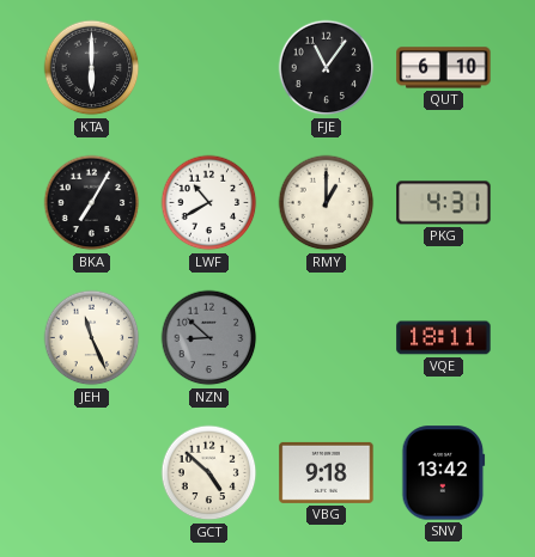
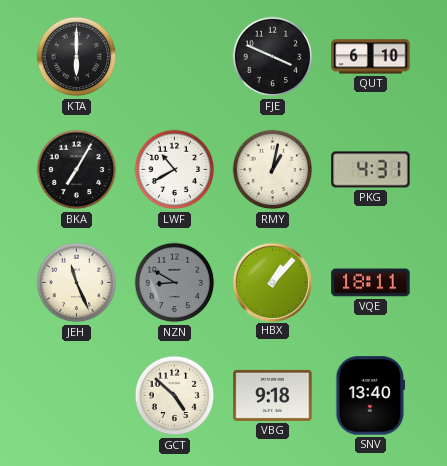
FJE: 11:06 -> 3:49 (273, 57)
RMY: 1:00 -> 1:02 (273, 170)
NZN: 8:52 -> 8:50 (175, 283)
HBX: none -> 1:07 (272, 282)
SNV: 13:42 -> 13:40 (371, 396)
